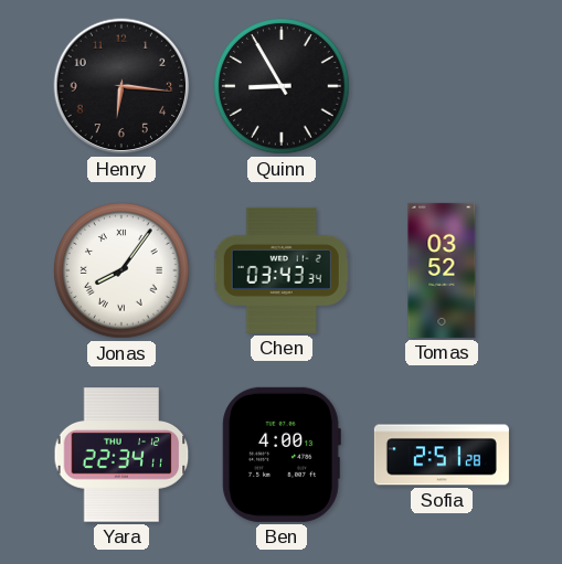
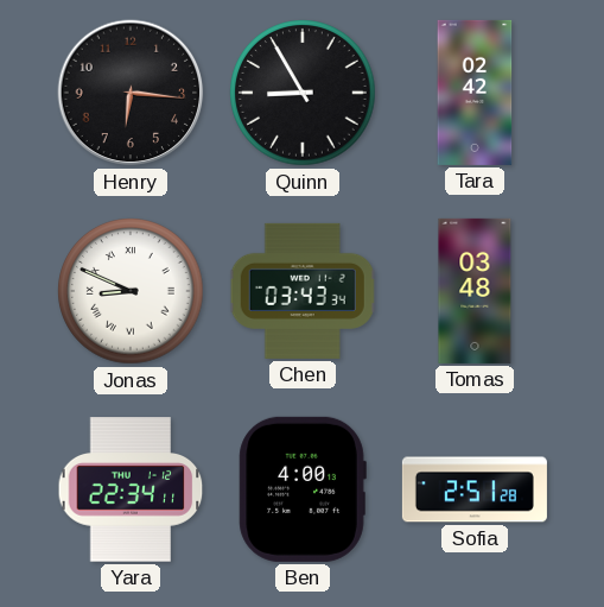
Tara: none -> 02:42 (475, 93)
Jonas: 8:06 -> 8:49 (131, 291)
Tomas: 03:52 -> 03:48 (475, 291)
